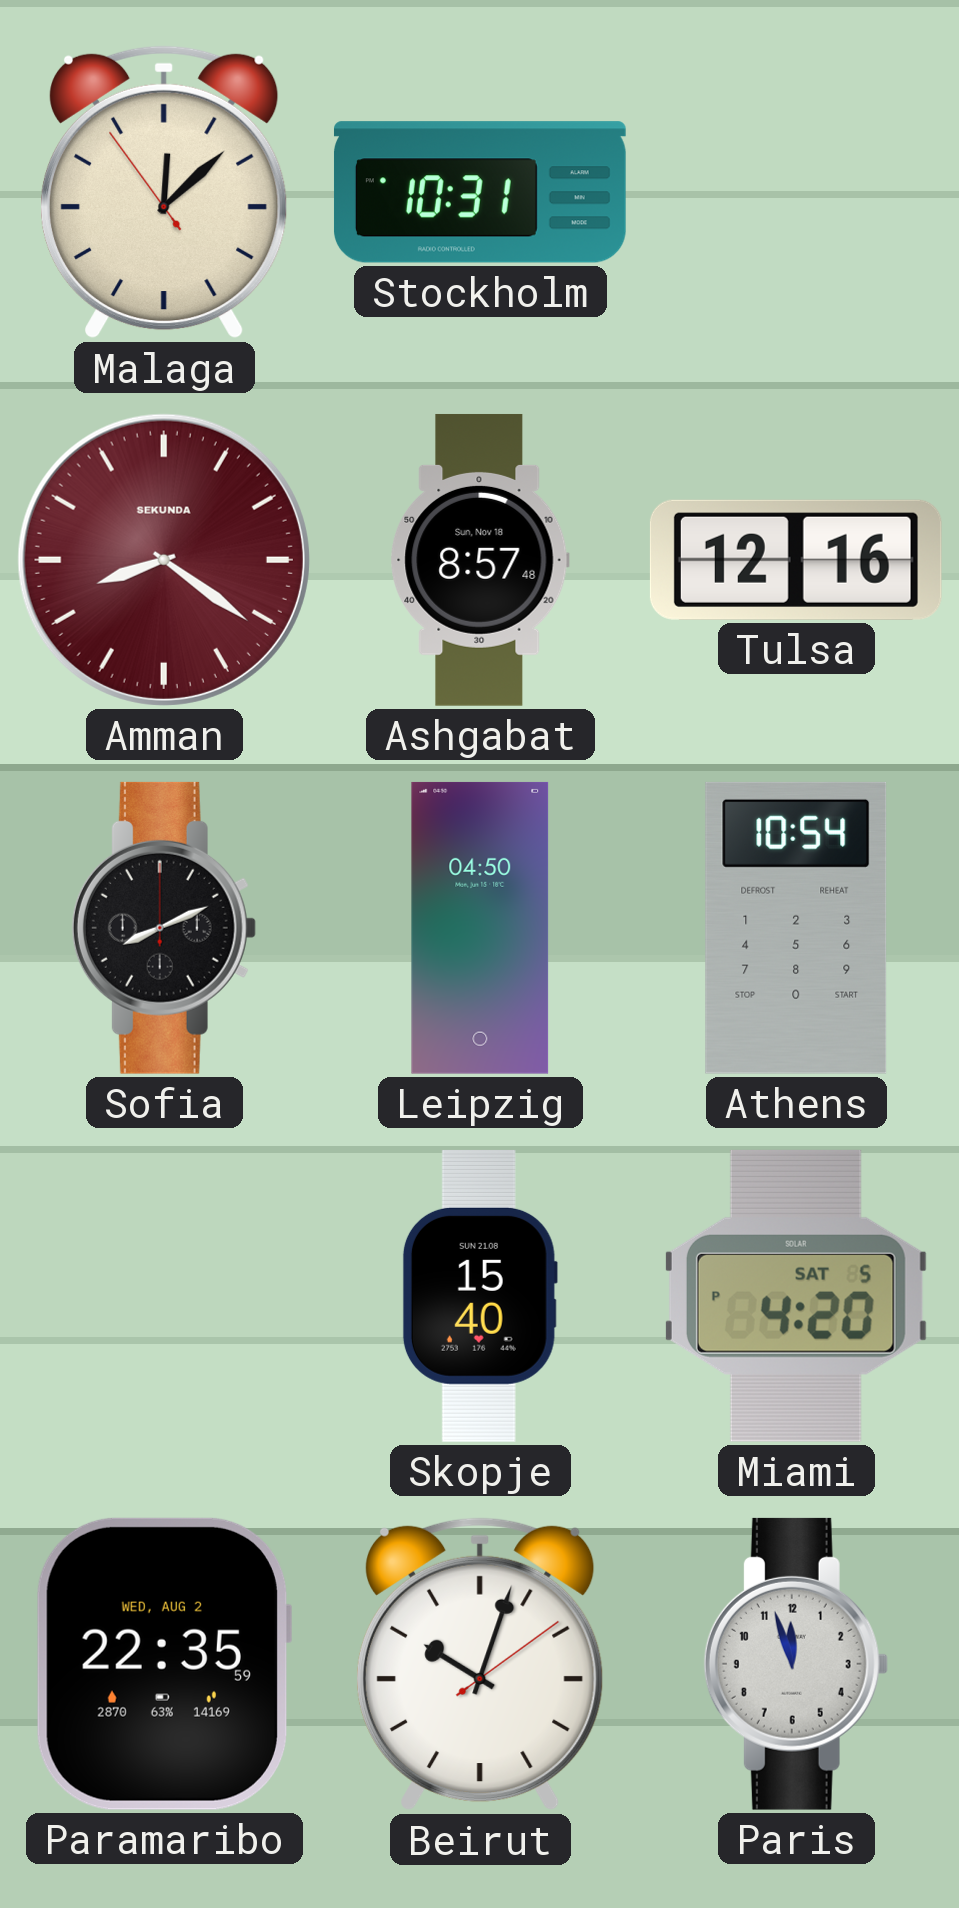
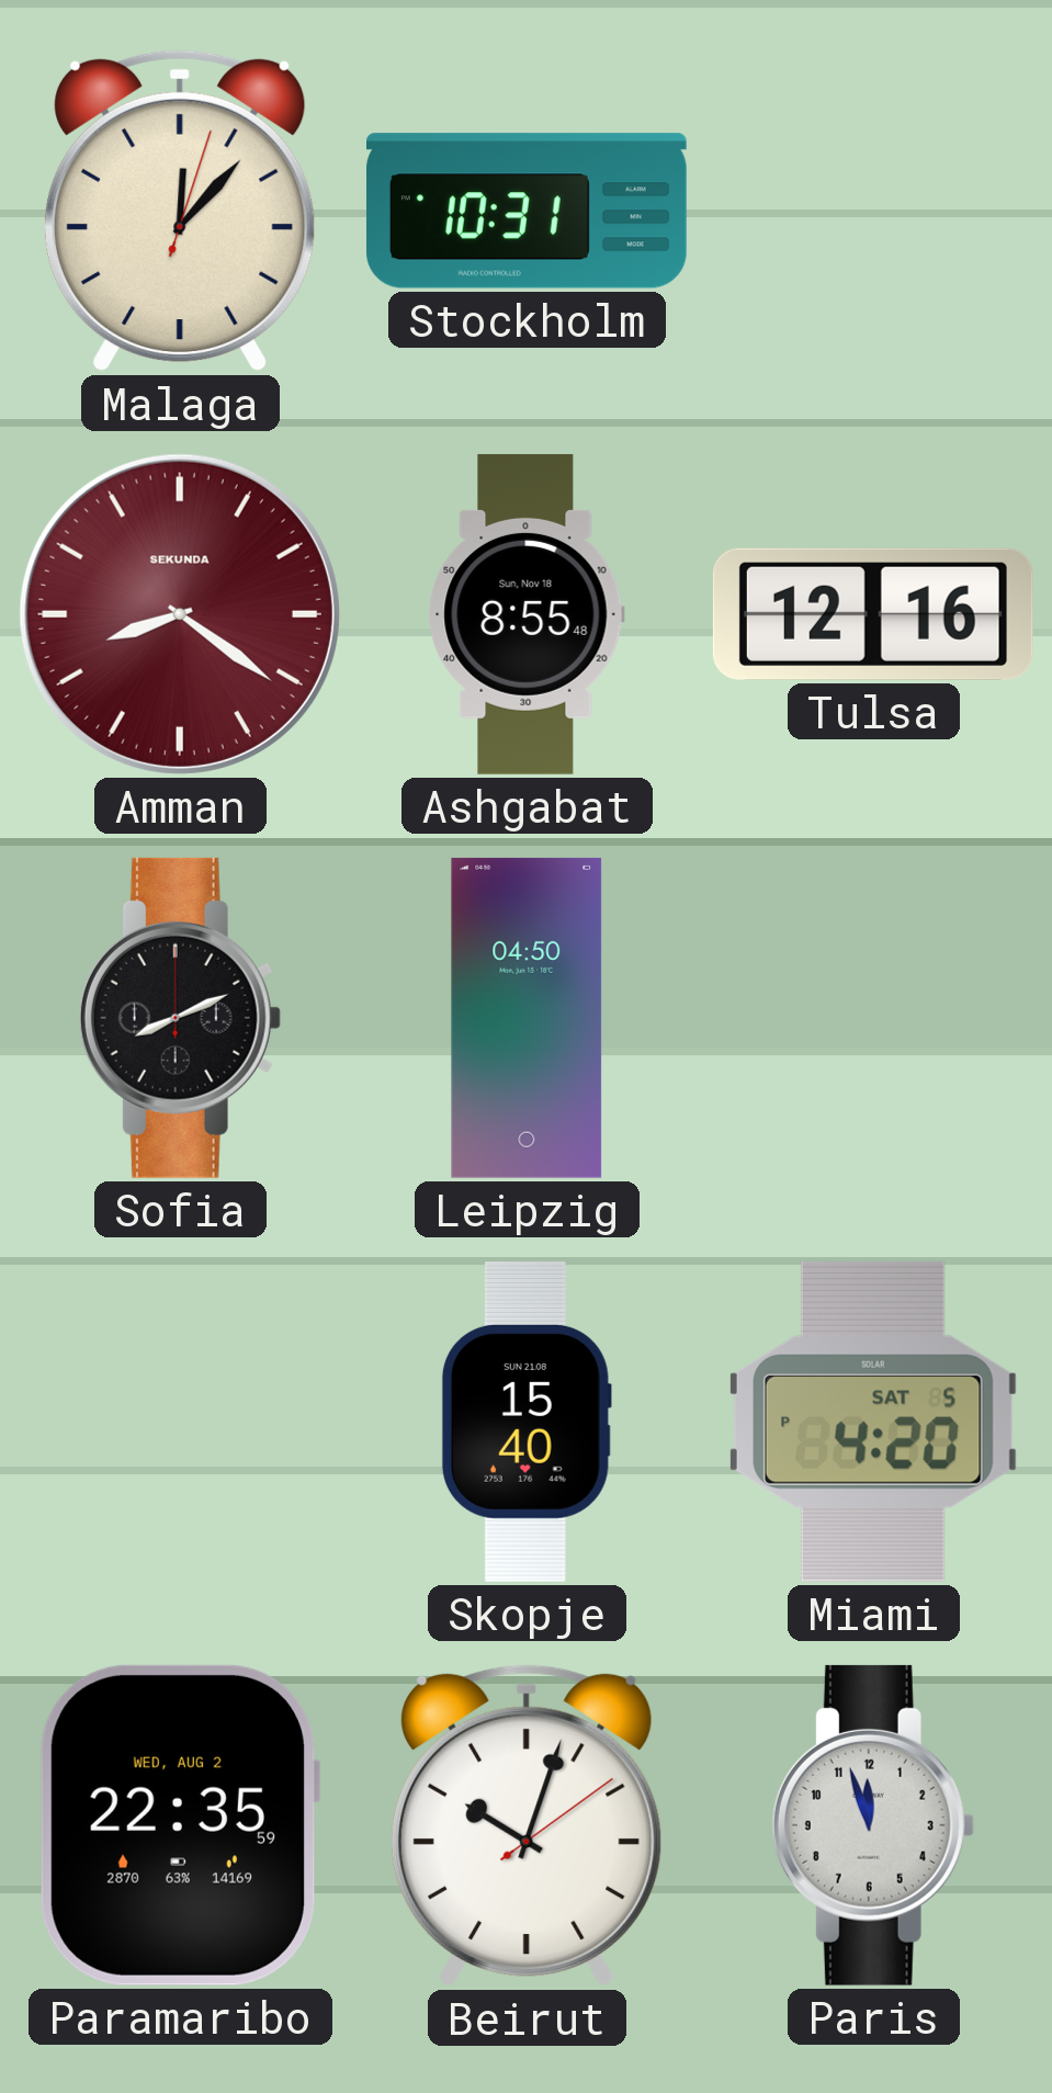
Malaga: 12:07:54 -> 12:07:03 (180, 211)
Ashgabat: 8:57 -> 8:55 (527, 614)
Athens: 10:54 -> none (796, 928)
